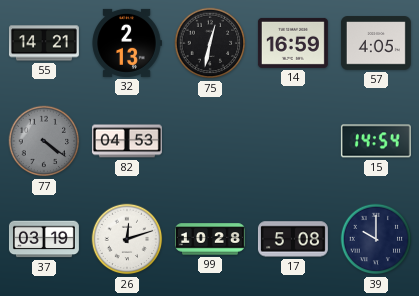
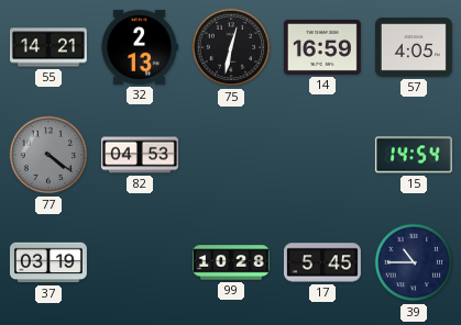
26: 12:12 -> none (127, 239)
17: 5:08 -> 5:45 (322, 262)
39: 10:00 -> 10:45 (414, 262)
